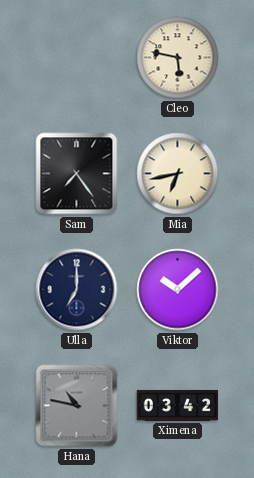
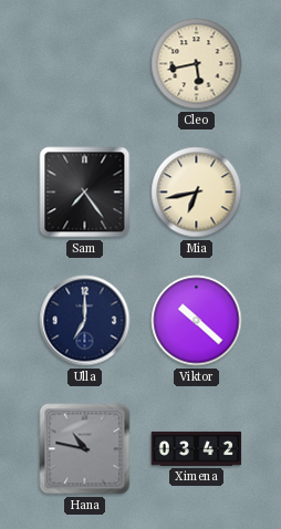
Cleo: 5:47 -> 5:43 (197, 64)
Viktor: 10:08 -> 10:22 (197, 321)
